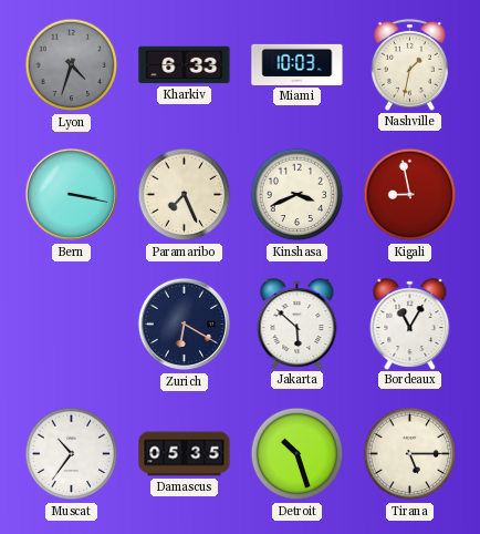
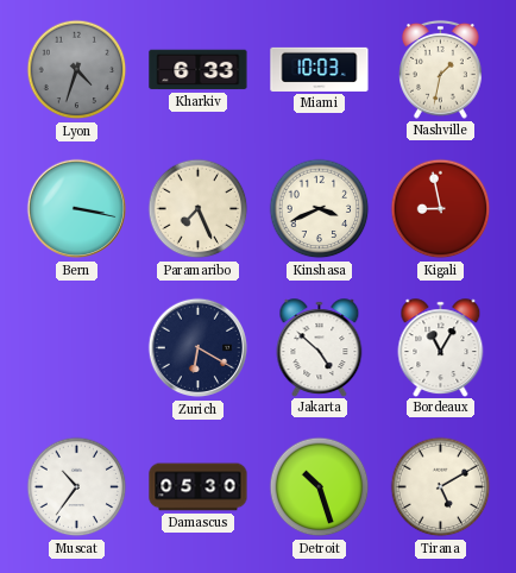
Jakarta: 5:52 -> 4:52 (320, 347)
Damascus: 05:35 -> 05:30 (199, 487)
Tirana: 5:15 -> 5:10 (441, 487)
